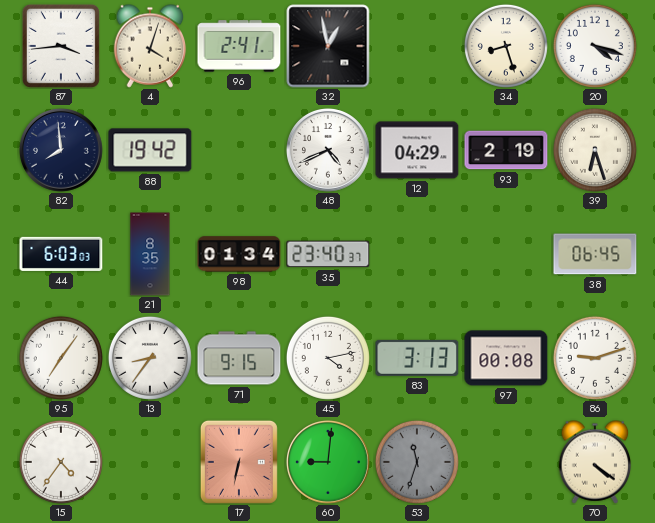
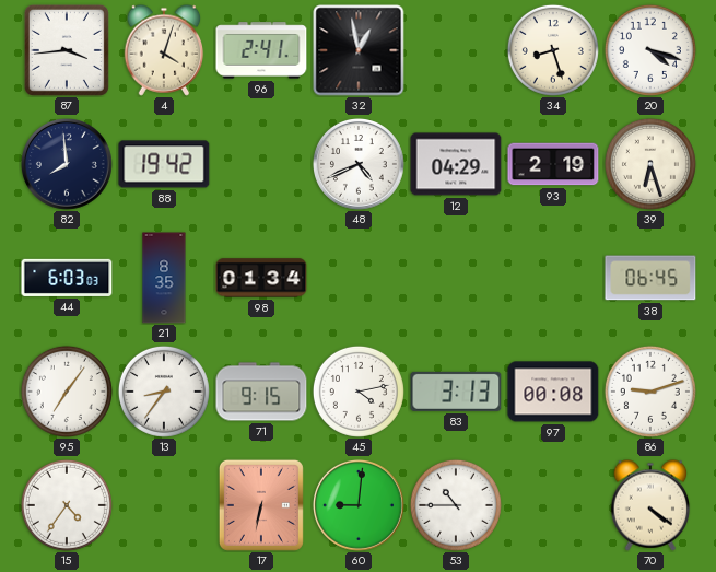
35: 23:40 -> none (328, 254)
53: 11:33 -> 10:45 (456, 505)
53 dial: grey -> white (456, 505)
